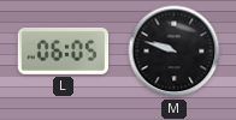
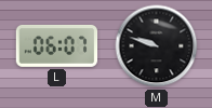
L: 06:05 -> 06:07 (57, 45)
